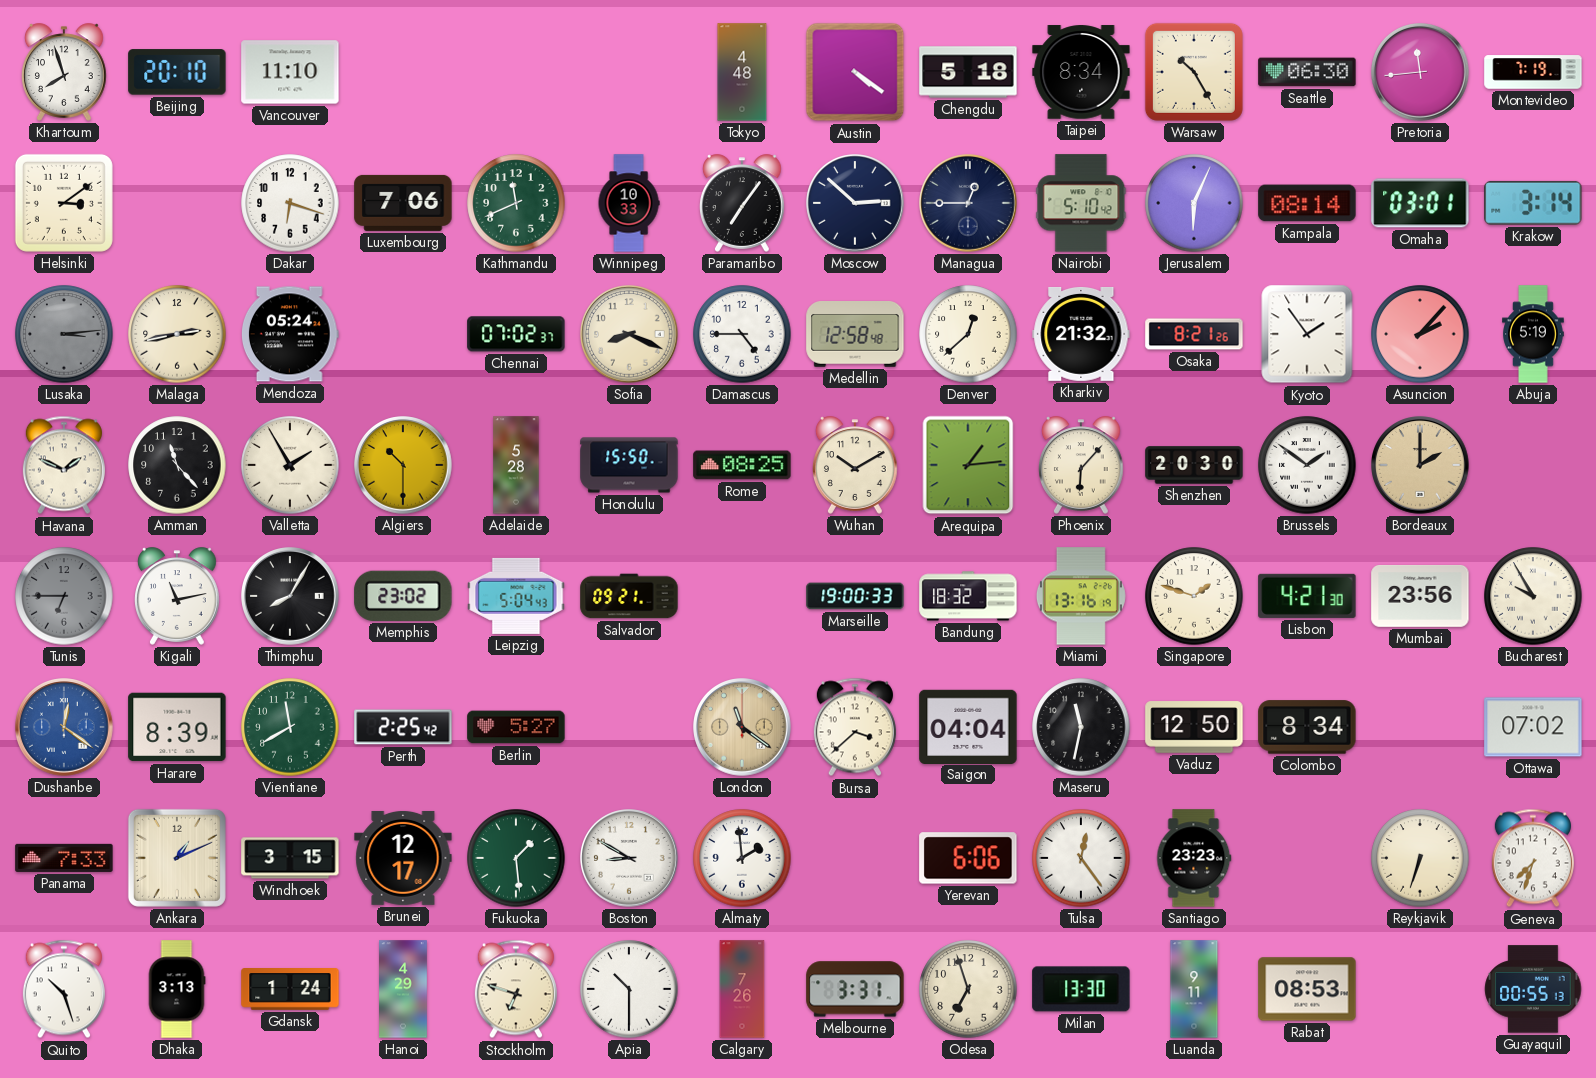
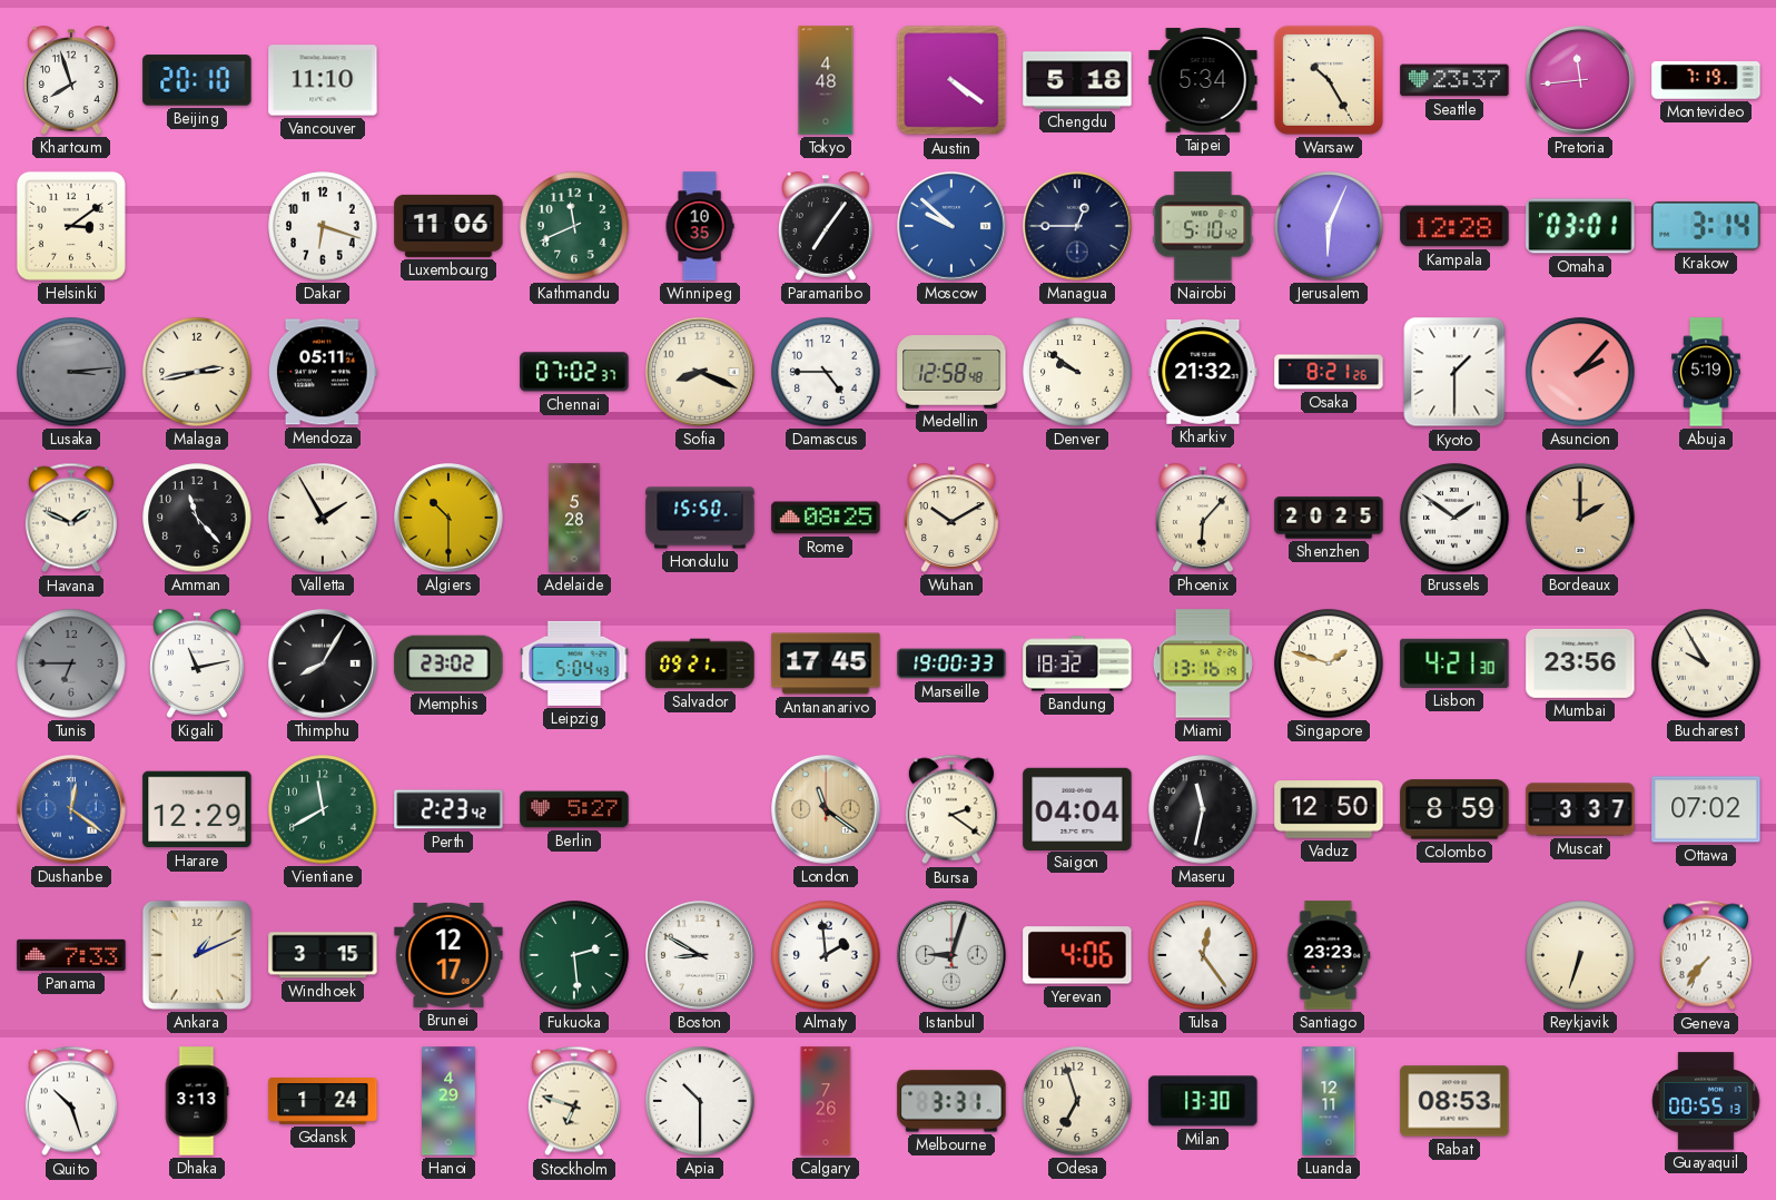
Taipei: 8:34 -> 5:34 (1203, 80)
Seattle: 06:30 -> 23:37 (1454, 80)
Luxembourg: 7:06 -> 11:06 (448, 226)
Winnipeg: 10:33 -> 10:35 (700, 226)
Moscow: 2:52 -> 9:52 (951, 226)
Moscow dial: navy -> blue (951, 226)
Kampala: 08:14 -> 12:28 (1454, 226)
Mendoza: 05:24 -> 05:11 (323, 372)
Denver: 12:38 -> 9:51 (1077, 372)
Kyoto: 1:54 -> 1:30 (1454, 372)
Arequipa: 1:14 -> none (968, 465)
Shenzhen: 20:30 -> 20:25 (1329, 518)
Antananarivo: none -> 17:45 (826, 663)
Harare: 8:39 -> 12:29 (197, 809)
Perth: 2:25 -> 2:23 (448, 809)
Bursa: 3:38 -> 2:21 (951, 809)
Colombo: 8:34 -> 8:59 (1454, 809)
Muscat: none -> 3:37 (1580, 809)
Fukuoka: 1:29 -> 2:29 (574, 955)
Istanbul: none -> 9:03 (951, 955)
Yerevan: 6:06 -> 4:06 (1077, 955)
Geneva: 7:33 -> 7:36 (1706, 955)
Luanda: 9:11 -> 12:11 (1329, 1101)
